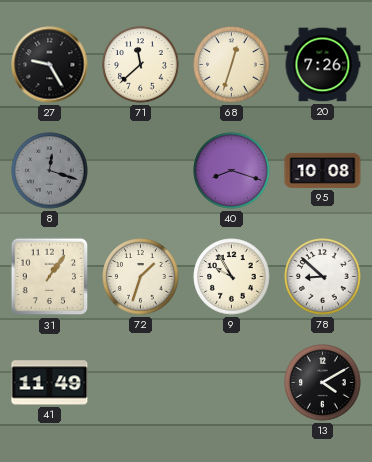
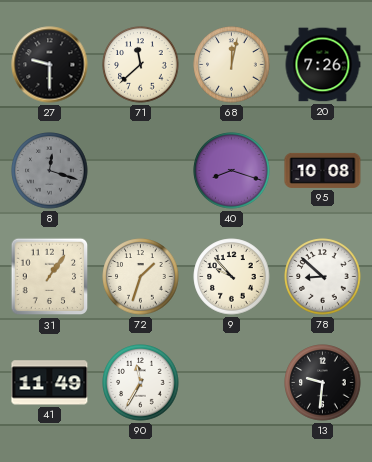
27: 9:25 -> 9:30 (50, 65)
68: 12:33 -> 12:02 (232, 65)
9: 9:55 -> 9:53 (232, 277)
90: none -> 11:35 (141, 383)
13: 4:10 -> 9:31 (323, 383)
